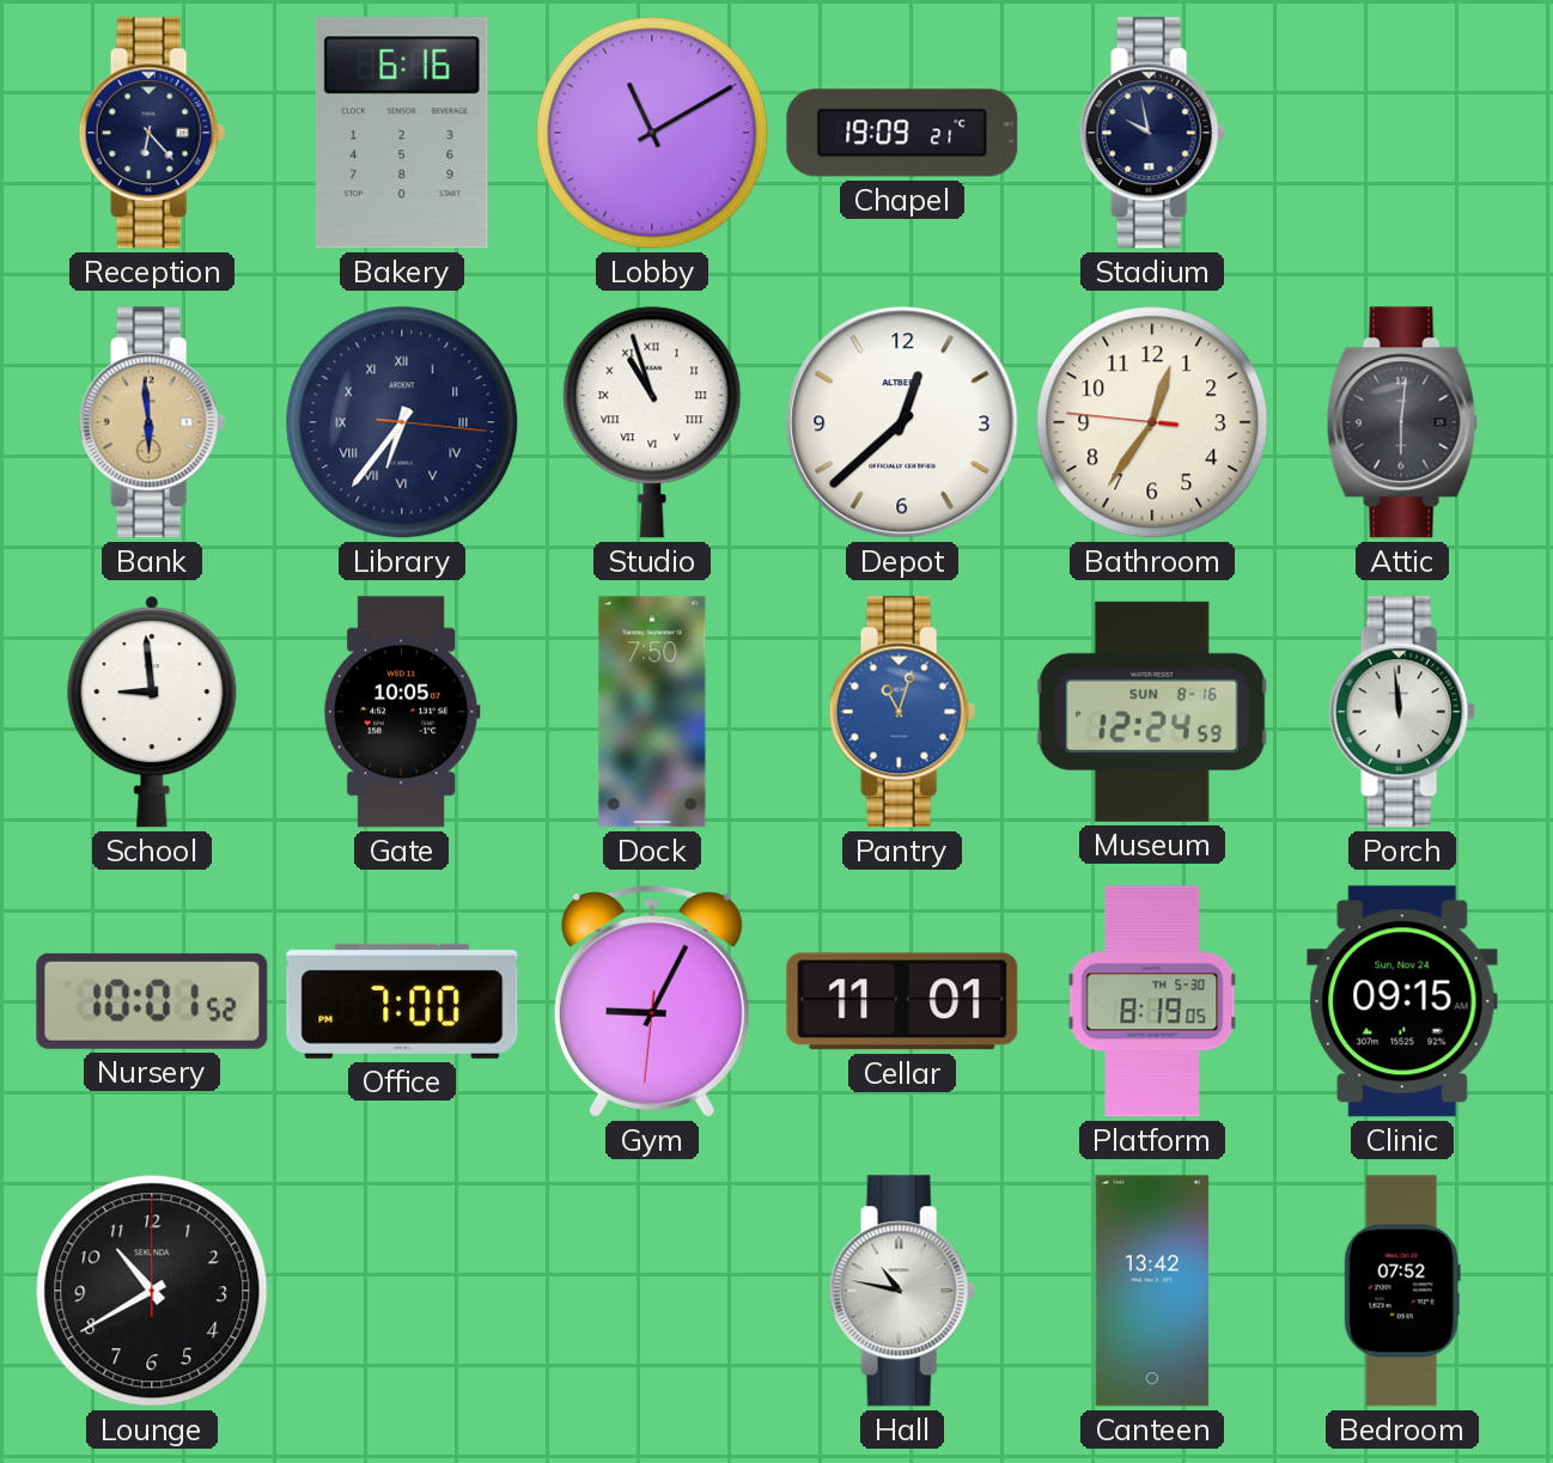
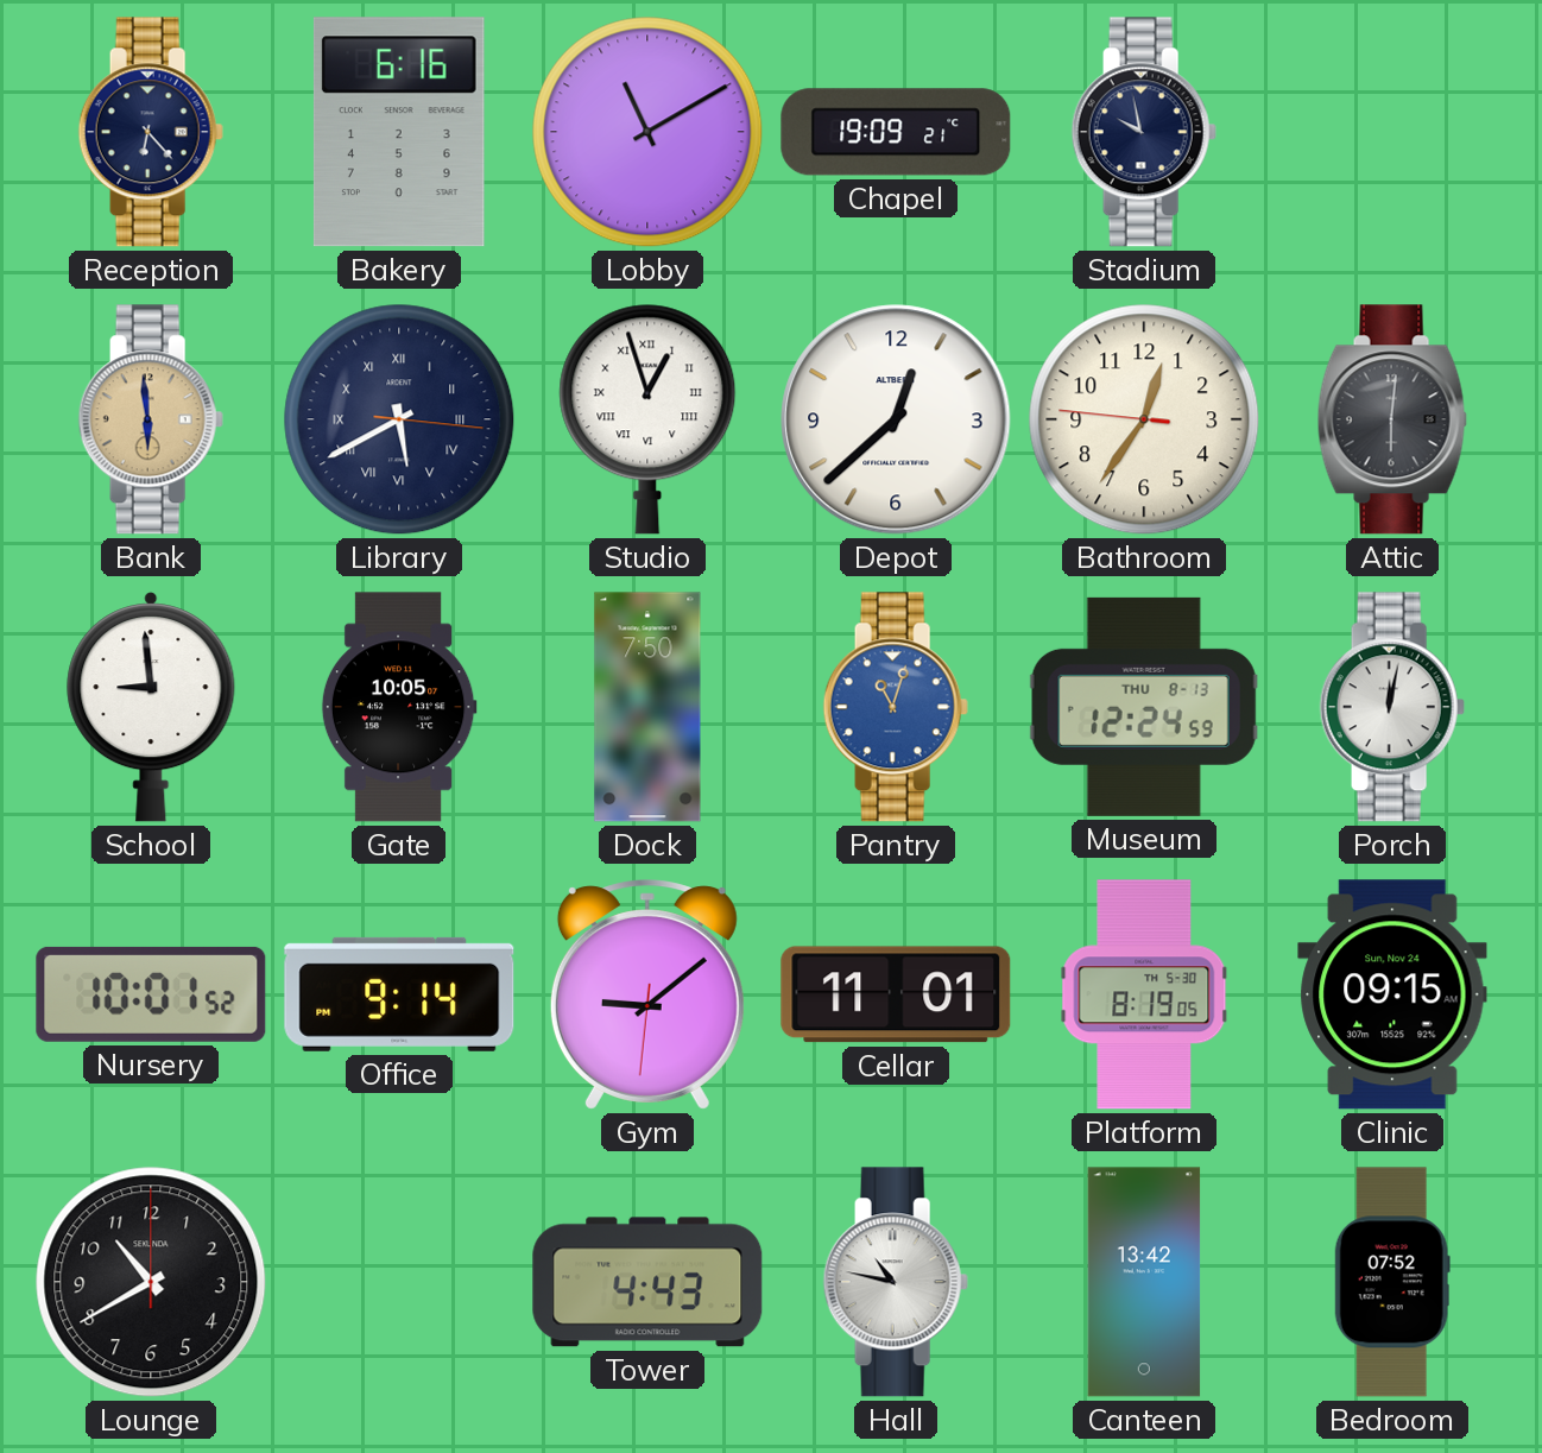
Library: 6:36 -> 5:40 (399, 419)
Studio: 10:57 -> 12:57 (647, 419)
Museum date: SUN 8-16 -> THU 8-13 (1144, 707)
Porch: 11:59 -> 12:02 (1392, 707)
Office: 7:00 -> 9:14 (399, 994)
Gym: 9:04 -> 9:08 (647, 994)
Tower: none -> 4:43 (647, 1282)
